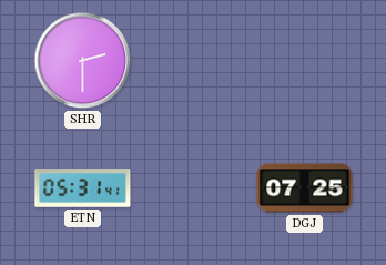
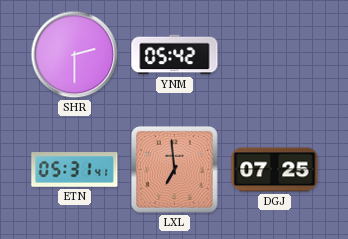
YNM: none -> 05:42 (175, 55)
LXL: none -> 6:59 (174, 169)
